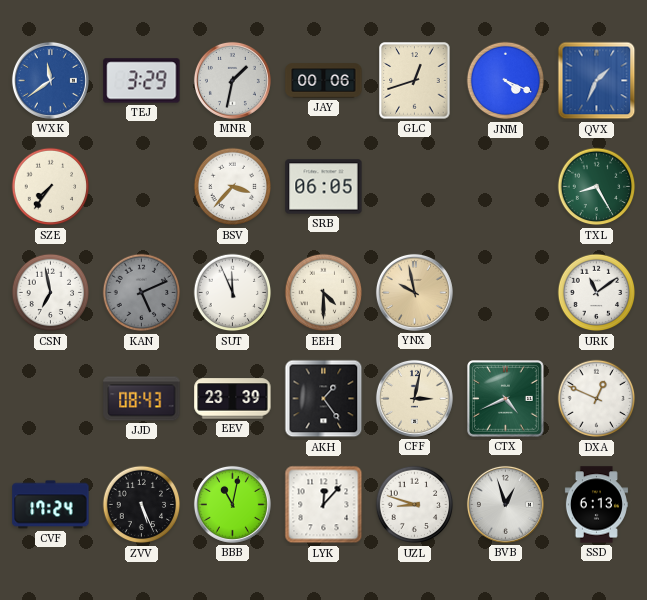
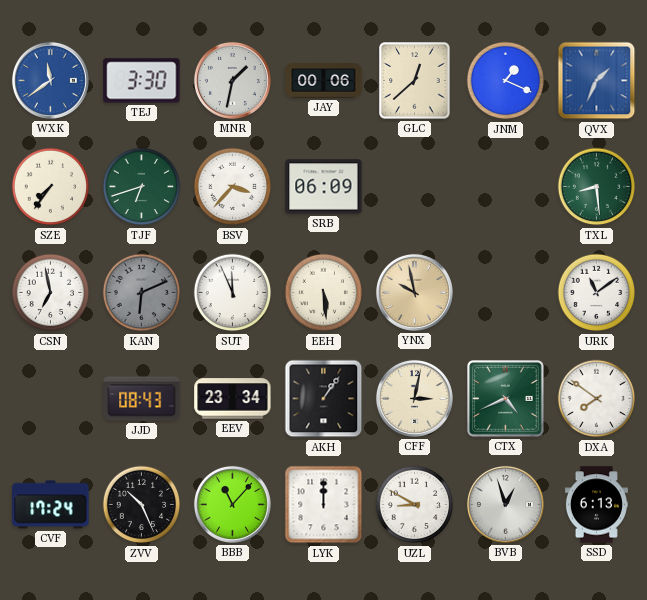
TEJ: 3:29 -> 3:30 (142, 81)
GLC: 12:42 -> 12:38 (415, 81)
JNM: 4:19 -> 1:19 (506, 81)
TJF: none -> 6:42 (142, 187)
SRB: 06:05 -> 06:09 (324, 187)
TXL: 8:25 -> 8:29 (597, 187)
KAN: 5:11 -> 6:11 (142, 293)
EEH: 4:30 -> 5:29 (324, 293)
EEV: 23:39 -> 23:34 (233, 399)
AKH: 1:24 -> 1:06 (324, 399)
DXA: 12:49 -> 7:51 (597, 399)
ZVV: 5:26 -> 10:26 (142, 505)
BBB: 11:02 -> 11:07 (232, 504)
LYK: 12:07 -> 12:00 (324, 505)
UZL: 8:48 -> 8:50 (415, 505)
